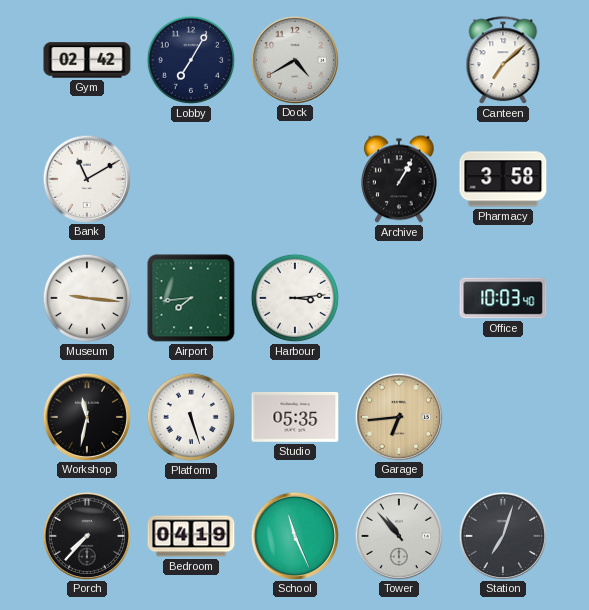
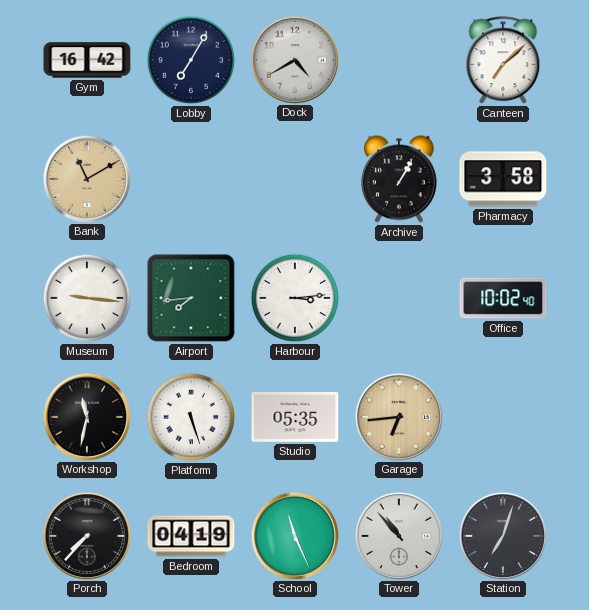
Gym: 02:42 -> 16:42 (87, 60)
Bank dial: white -> champagne (86, 178)
Office: 10:03 -> 10:02 (503, 298)
